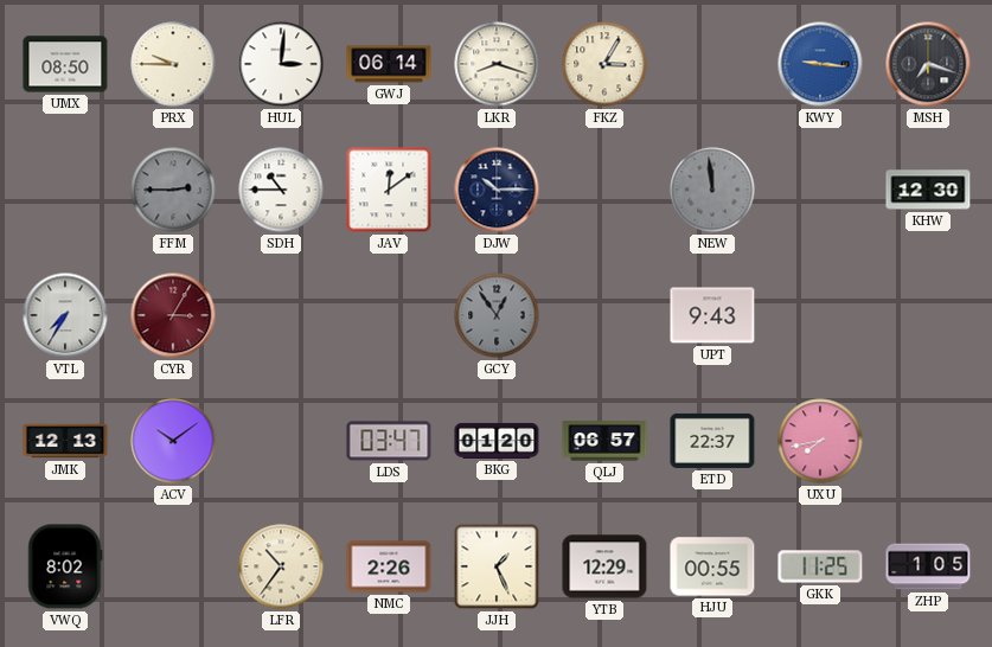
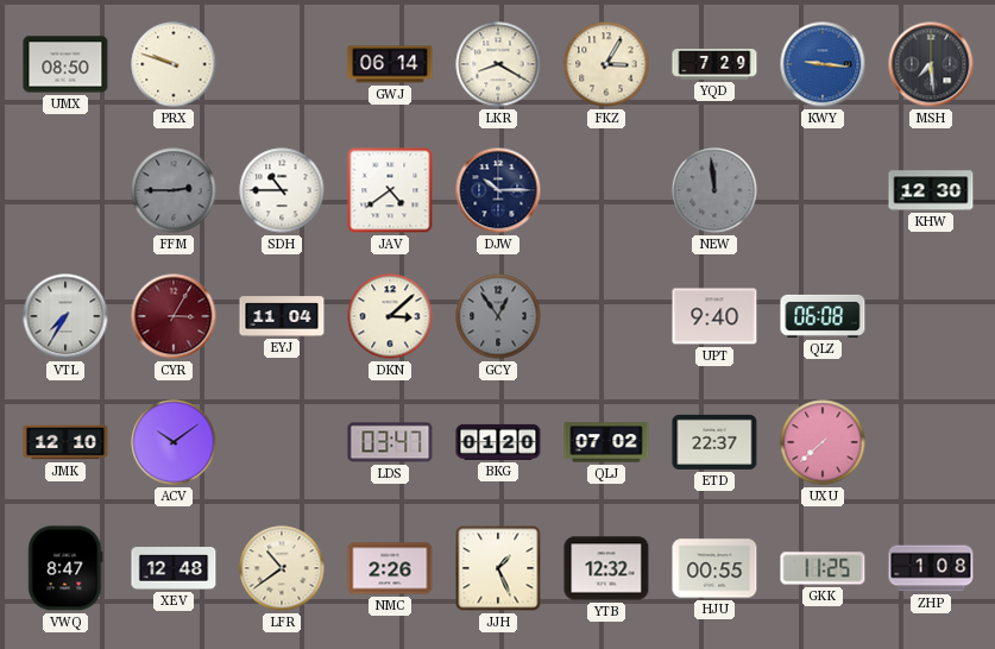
PRX: 9:45 -> 9:48 (174, 64)
HUL: 3:01 -> none (281, 64)
LKR: 8:18 -> 8:20 (498, 64)
YQD: none -> 7:29 (714, 65)
MSH: 7:18 -> 7:29 (931, 64)
JAV: 12:09 -> 4:39 (390, 190)
EYJ: none -> 11:04 (282, 316)
DKN: none -> 3:08 (390, 316)
UPT: 9:43 -> 9:40 (714, 316)
QLZ: none -> 06:08 (823, 316)
JMK: 12:13 -> 12:10 (65, 442)
QLJ: 06:57 -> 07:02 (606, 442)
UXU: 7:43 -> 7:38 (823, 442)
VWQ: 8:02 -> 8:47 (65, 568)
XEV: none -> 12:48 (174, 568)
LFR: 10:36 -> 10:39 (282, 568)
YTB: 12:29 -> 12:32 (606, 568)
ZHP: 1:05 -> 1:08 (931, 568)
